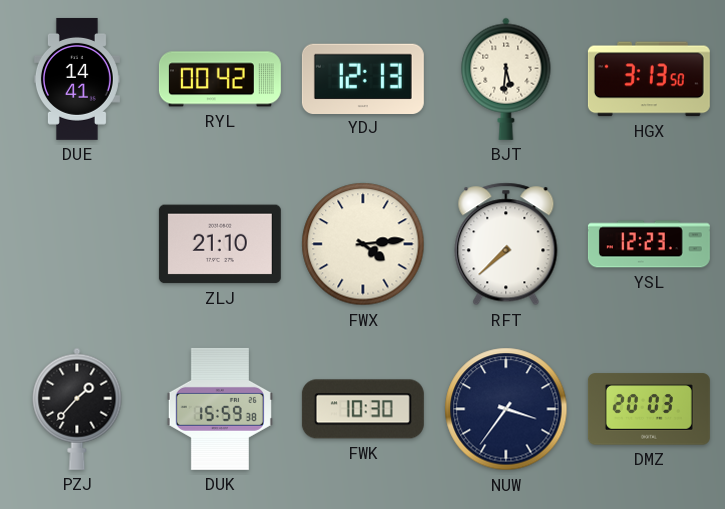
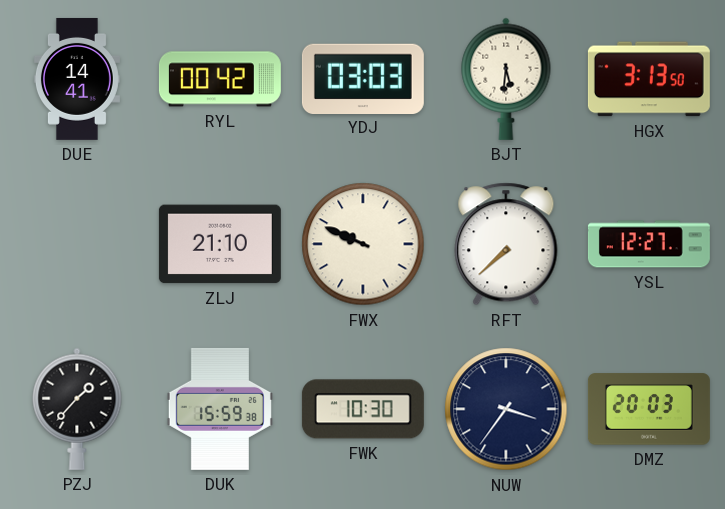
YDJ: 12:13 -> 03:03 (363, 78)
FWX: 4:14 -> 9:49 (363, 244)
YSL: 12:23 -> 12:27 (649, 244)
